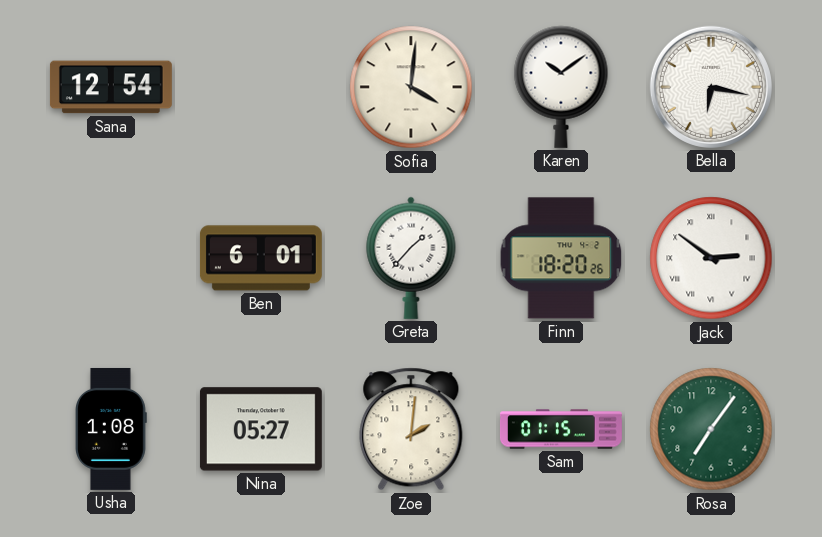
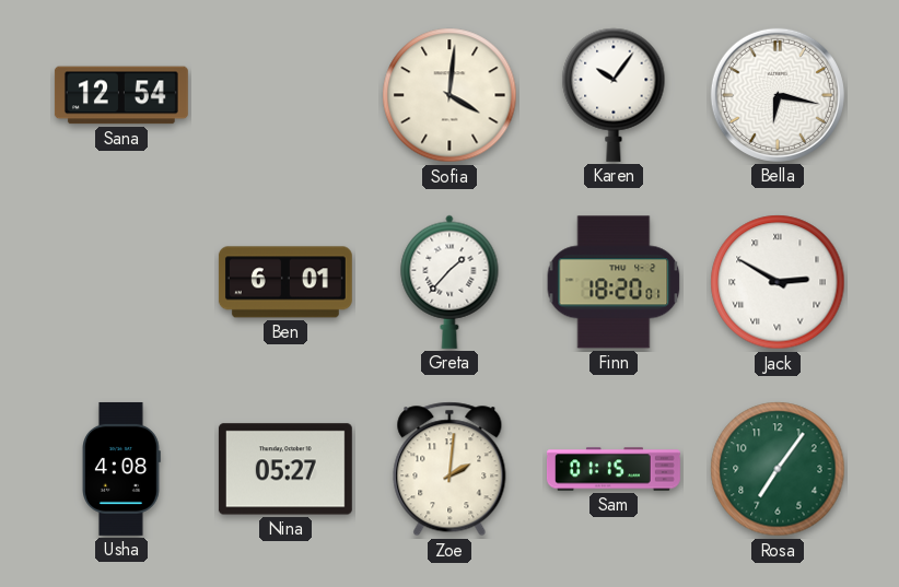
Karen: 10:09 -> 10:06 (614, 95)
Finn: 18:20:26 -> 18:20:01 (614, 282)
Jack: 2:51 -> 2:50 (778, 282)
Usha: 1:08 -> 4:08 (122, 469)
